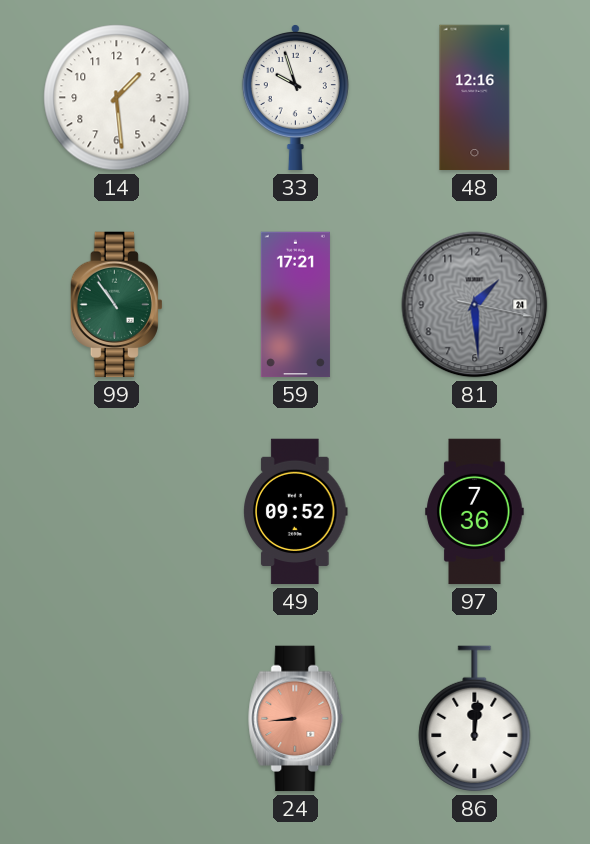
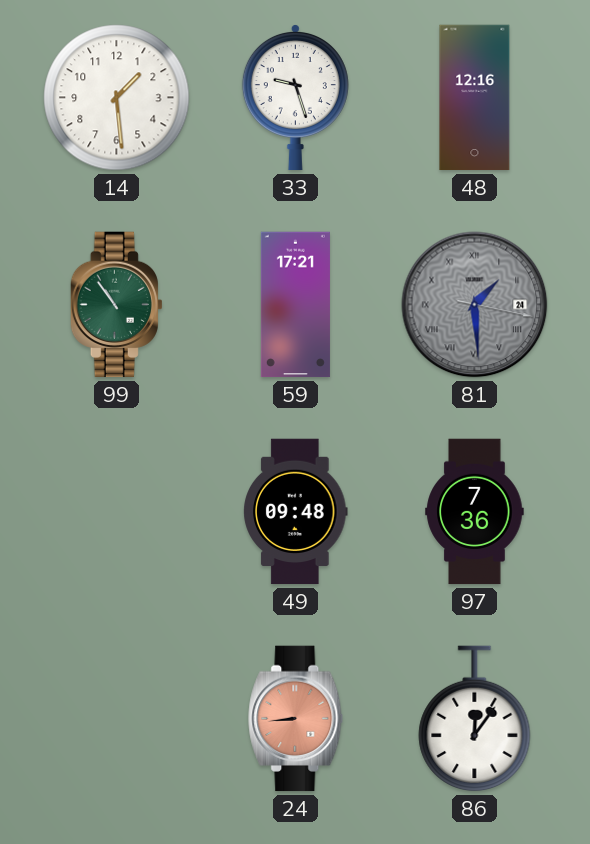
33: 9:57 -> 9:27 (295, 97)
81 numerals: Arabic -> Roman (475, 305)
49: 09:52 -> 09:48 (296, 512)
86: 12:01 -> 12:06 (475, 719)
